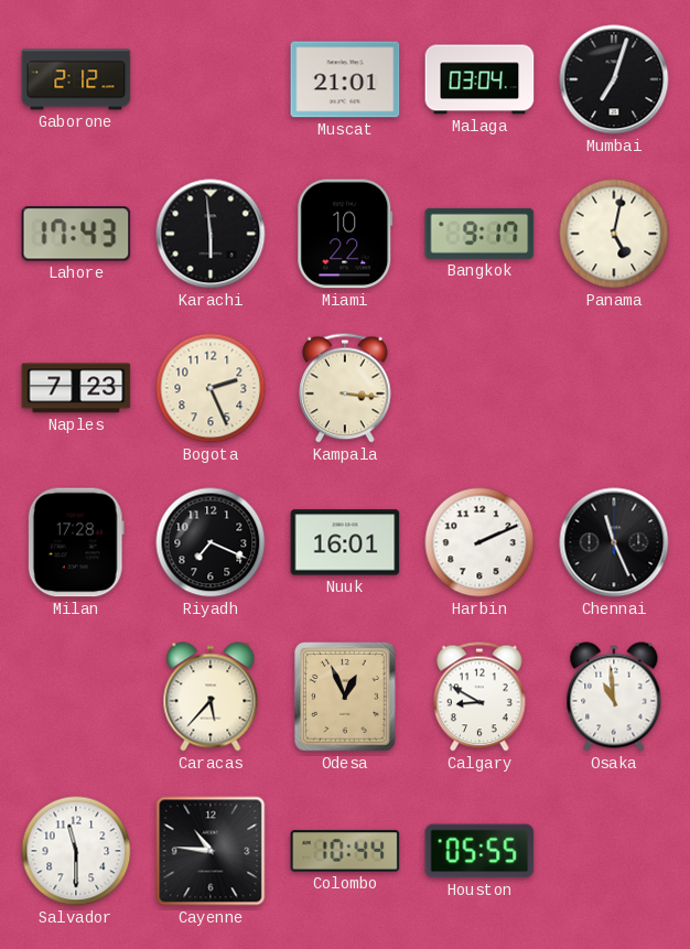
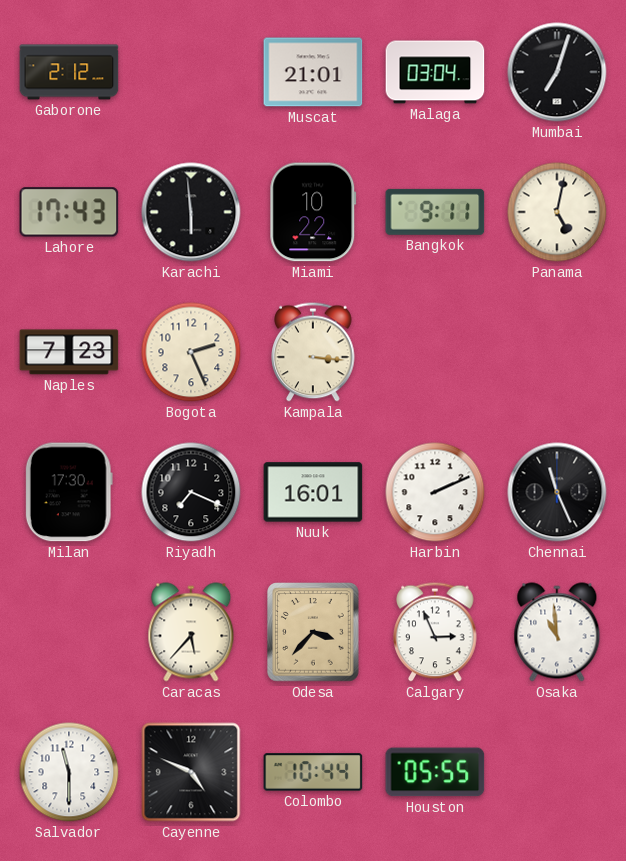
Bangkok: 9:17 -> 9:11 (435, 212)
Milan: 17:28 -> 17:30 (69, 492)
Odesa: 12:56 -> 3:37 (314, 633)
Calgary: 8:50 -> 2:56 (435, 632)
Cayenne: 10:46 -> 4:49 (191, 772)
